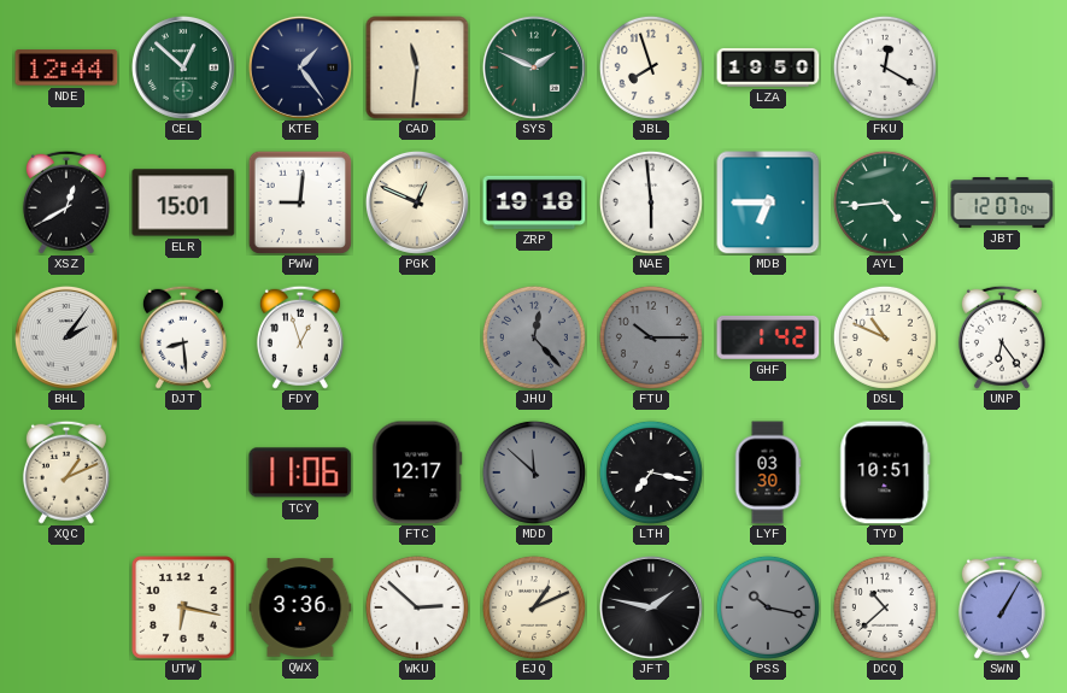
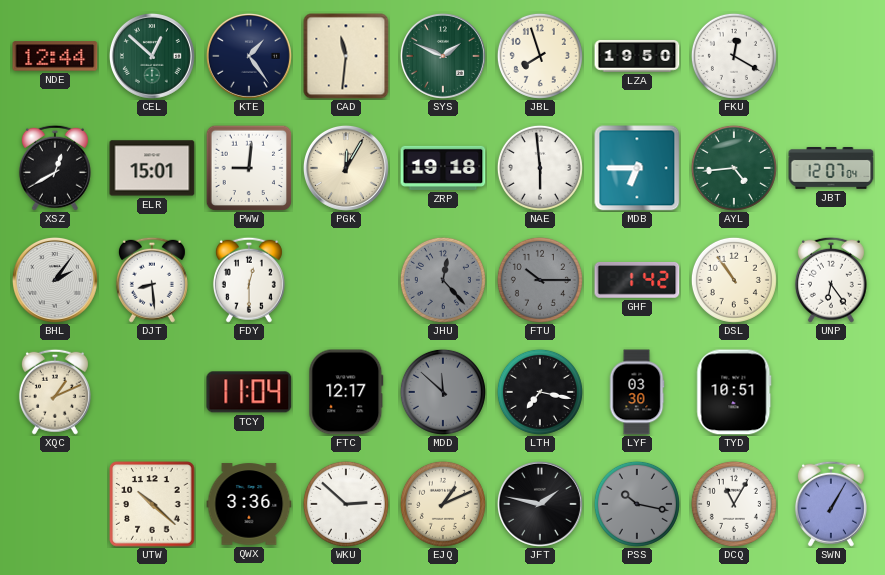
PGK: 12:49 -> 12:05 (346, 168)
FDY: 12:57 -> 12:30 (249, 280)
DSL: 10:49 -> 10:54 (734, 280)
TCY: 11:06 -> 11:04 (249, 392)
UTW: 6:17 -> 10:22 (152, 504)
DCQ: 10:38 -> 11:05 (734, 504)
